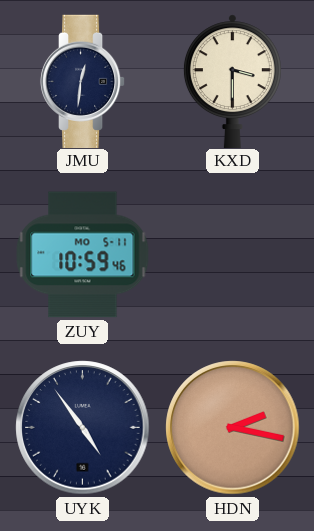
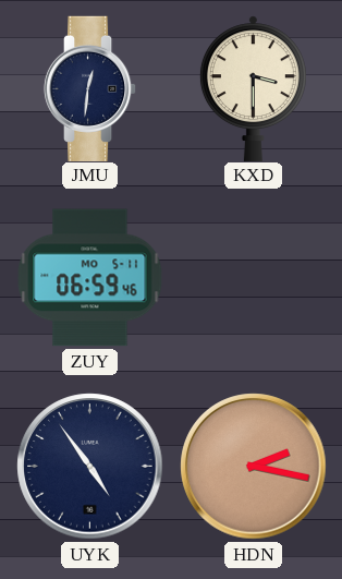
ZUY: 10:59 -> 06:59 (90, 278)
